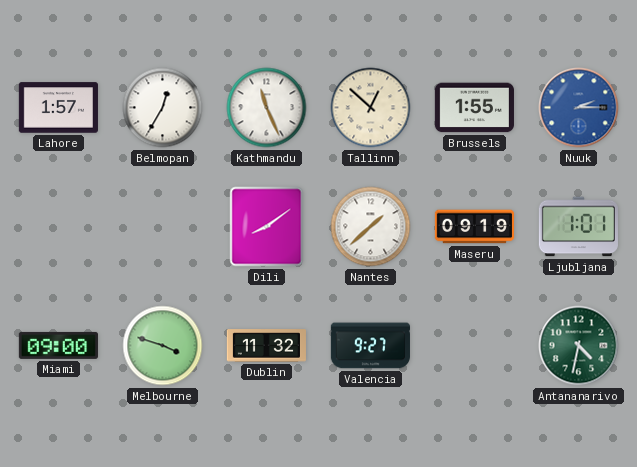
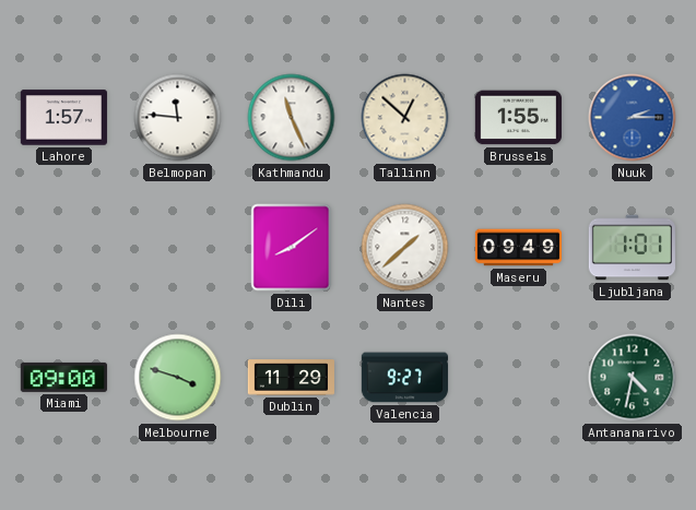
Belmopan: 12:35 -> 11:46 (178, 118)
Maseru: 09:19 -> 09:49 (518, 248)
Dublin: 11:32 -> 11:29 (291, 378)
